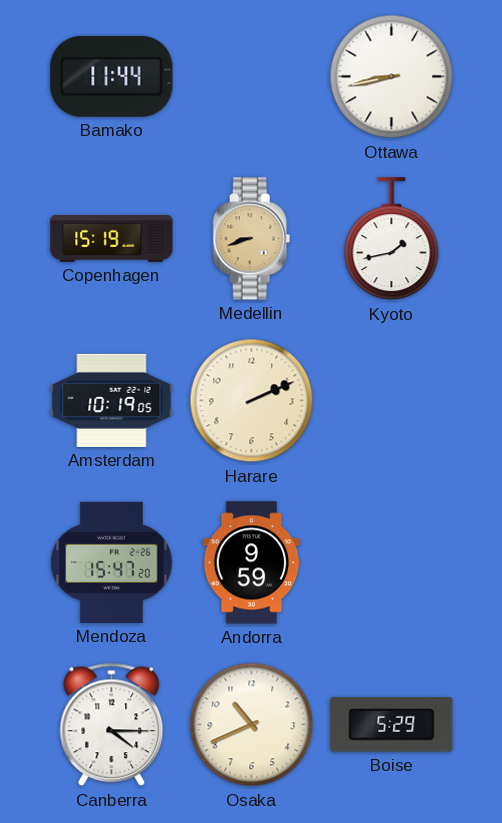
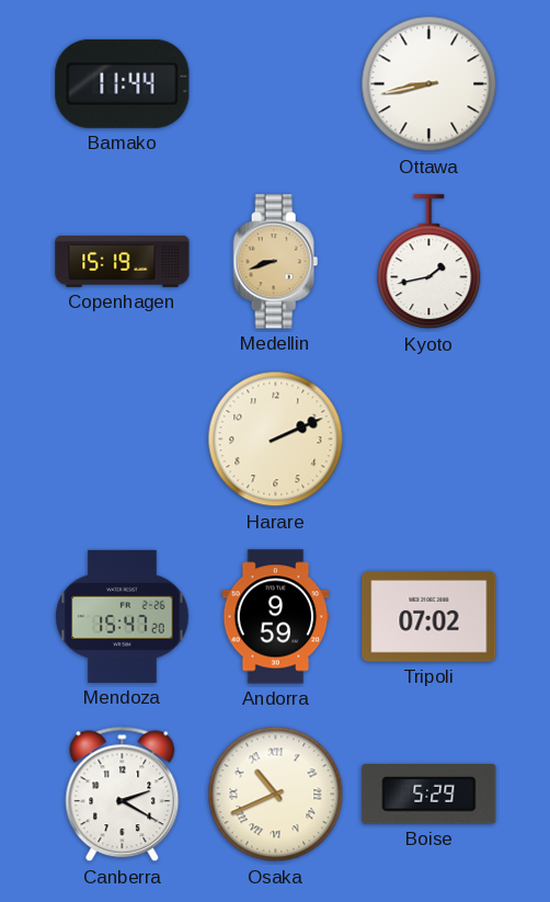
Amsterdam: 10:19 -> none (112, 400)
Tripoli: none -> 07:02 (429, 616)
Canberra: 4:15 -> 2:20 (123, 795)
Osaka numerals: Arabic -> Roman (276, 795)
